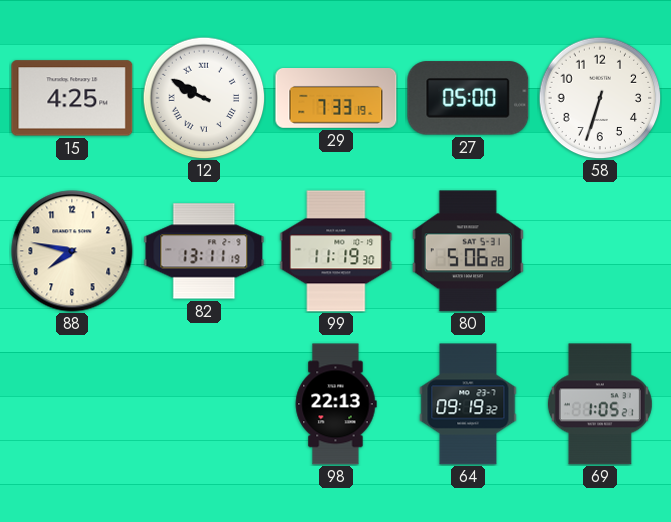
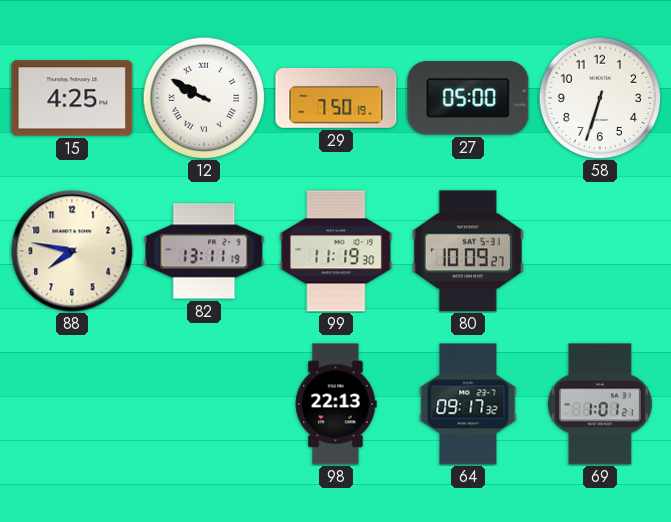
29: 7:33 -> 7:50 (336, 99)
80: 5:06 -> 10:09 (468, 251)
64: 09:19 -> 09:17 (468, 404)
69: 1:05 -> 1:01 (600, 404)
